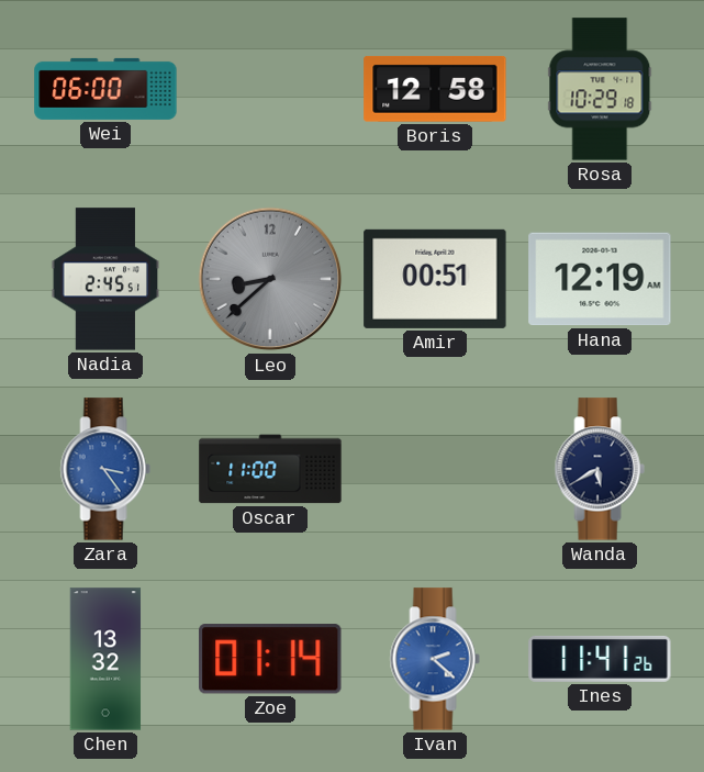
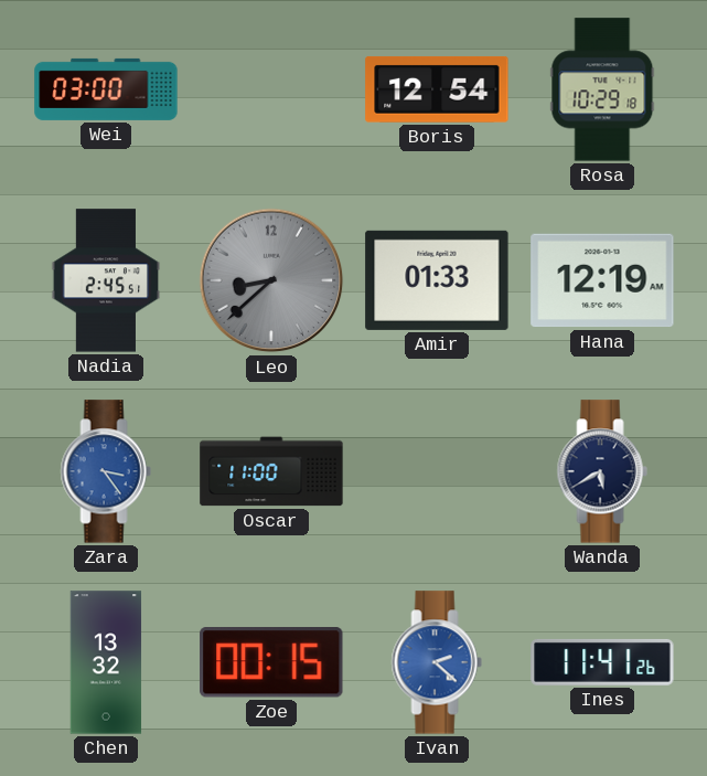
Wei: 06:00 -> 03:00 (106, 89)
Boris: 12:58 -> 12:54 (437, 89)
Amir: 00:51 -> 01:33 (437, 280)
Zoe: 01:14 -> 00:15 (271, 662)
